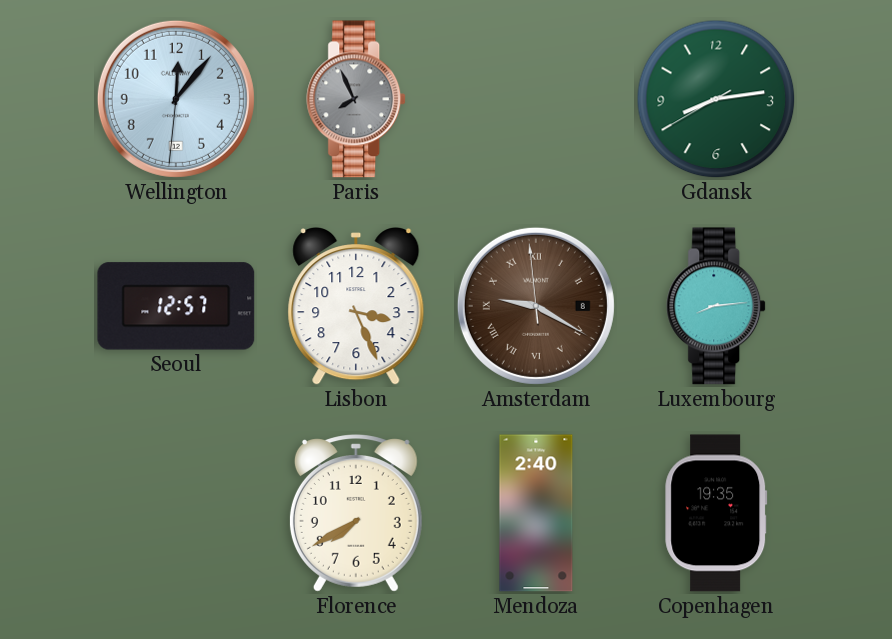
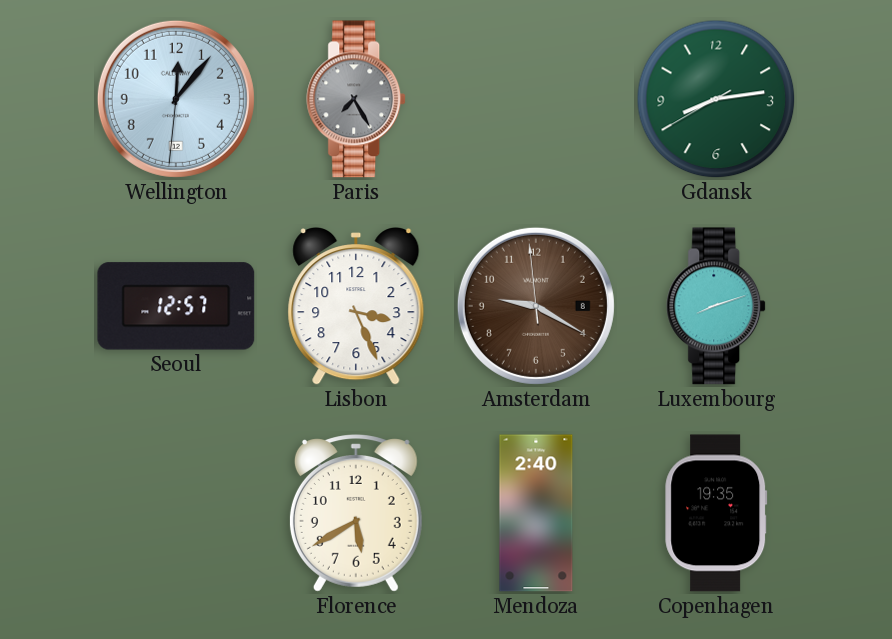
Paris: 7:56 -> 7:25 (357, 99)
Amsterdam numerals: Roman -> Arabic (536, 306)
Luxembourg: 8:14 -> 8:12 (717, 306)
Florence: 7:40 -> 5:40 (356, 513)
